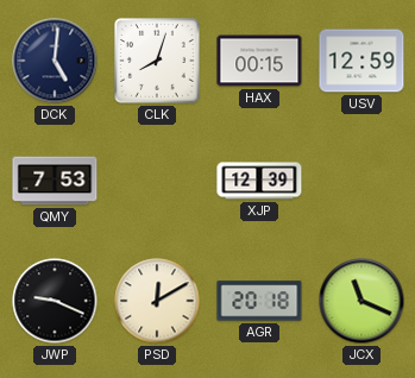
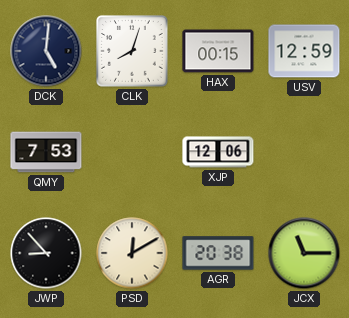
XJP: 12:39 -> 12:06 (218, 152)
JWP: 9:19 -> 8:53 (46, 253)
AGR: 20:18 -> 20:38 (218, 253)
JCX: 11:19 -> 11:15 (304, 253)
